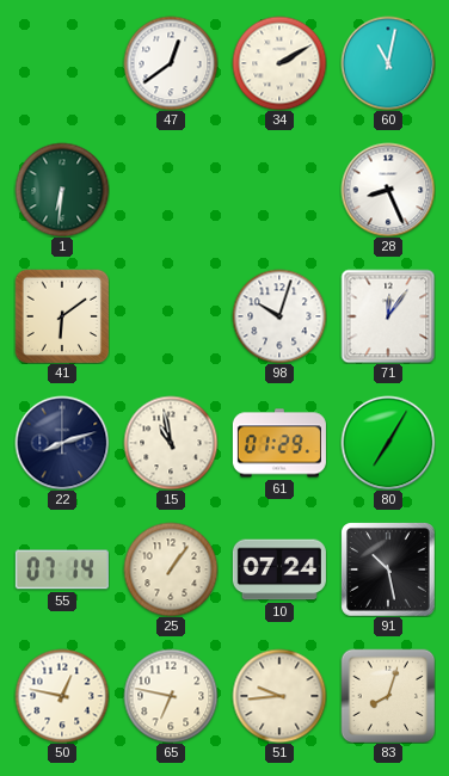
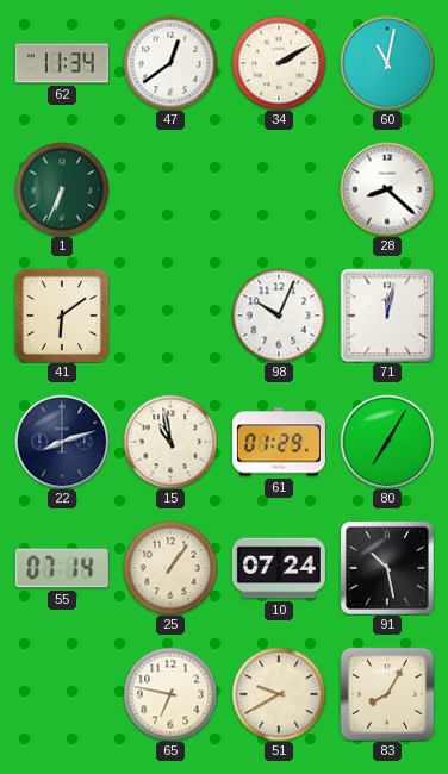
62: none -> 11:34 (62, 63)
1: 6:31 -> 6:34 (62, 189)
28: 8:26 -> 8:22 (387, 189)
98: 10:03 -> 10:04 (279, 316)
71: 12:06 -> 12:02 (387, 316)
50: 12:47 -> none (62, 696)
51: 9:44 -> 9:40 (279, 694)
83: 8:03 -> 8:05 (387, 694)
